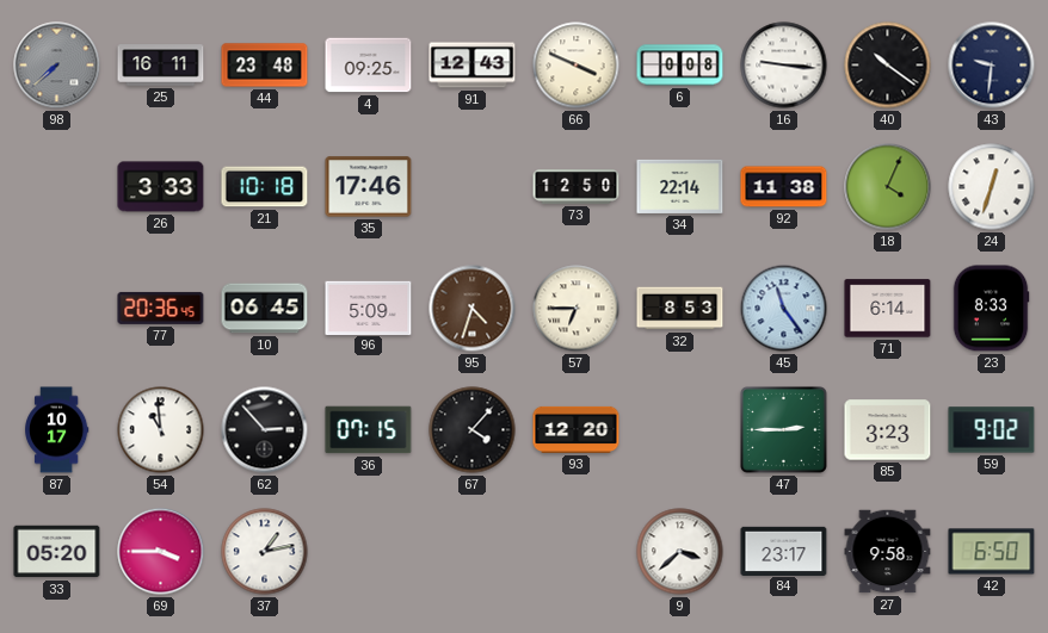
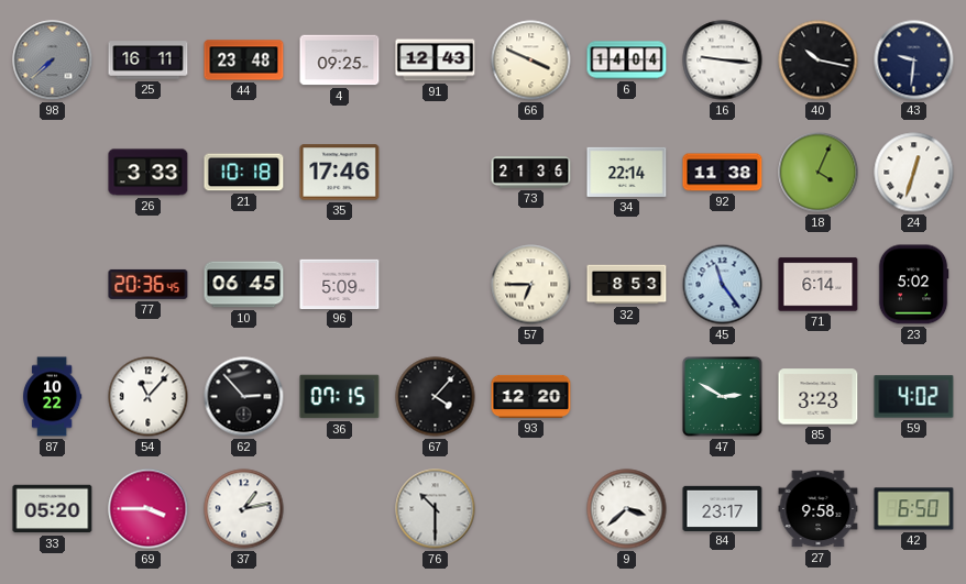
6: 0:08 -> 14:04 (627, 60)
40: 10:21 -> 10:17 (819, 60)
73: 12:50 -> 21:36 (531, 173)
95: 4:33 -> none (473, 309)
23: 8:33 -> 5:02 (913, 285)
87: 10:17 -> 10:22 (53, 397)
54: 10:59 -> 11:07 (149, 397)
47: 2:45 -> 2:50 (722, 396)
59: 9:02 -> 4:02 (914, 397)
76: none -> 10:30 (436, 509)
